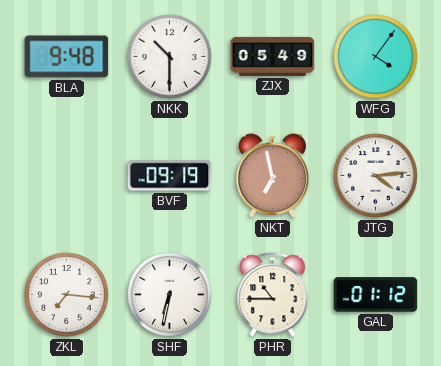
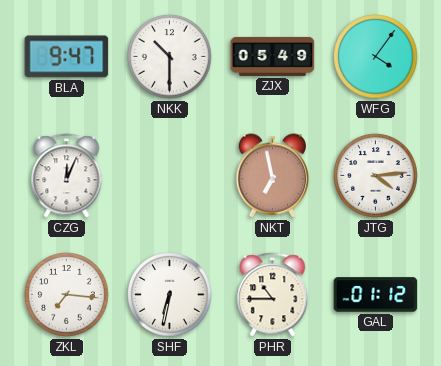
BLA: 9:48 -> 9:47 (67, 57)
CZG: none -> 12:04 (67, 176)
BVF: 09:19 -> none (170, 176)
